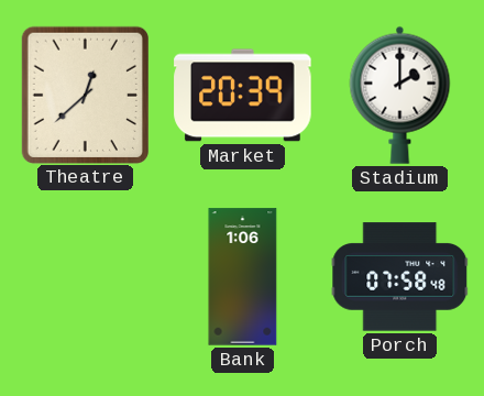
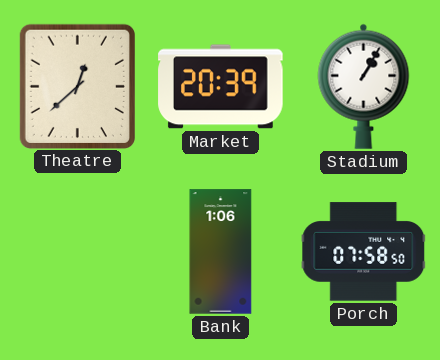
Stadium: 2:00 -> 1:05 (364, 86)
Porch: 07:58:48 -> 07:58:50 (364, 252)
